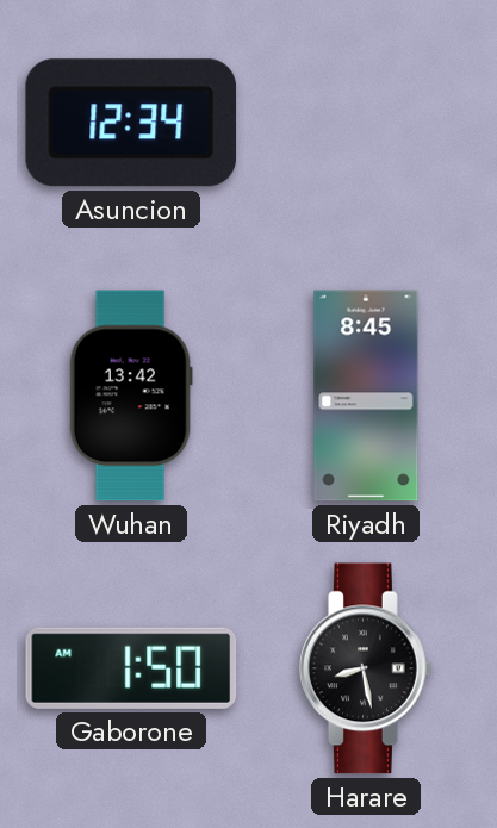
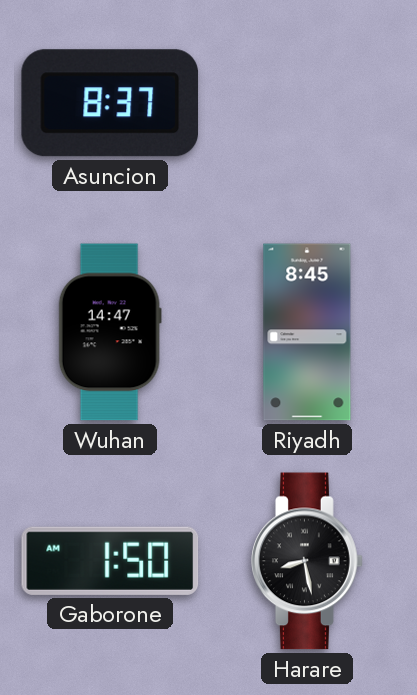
Asuncion: 12:34 -> 8:37 (110, 103)
Wuhan: 13:42 -> 14:47 (110, 332)
